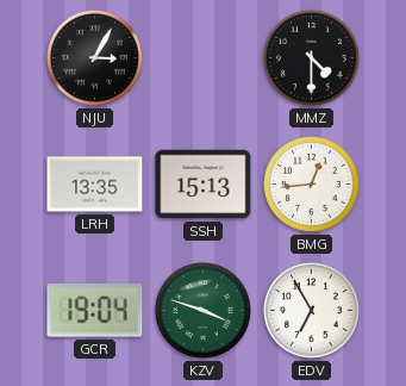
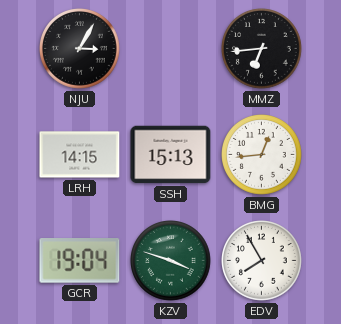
MMZ: 4:30 -> 6:44 (262, 49)
LRH: 13:35 -> 14:15 (80, 155)
EDV: 6:55 -> 7:55 (262, 261)
